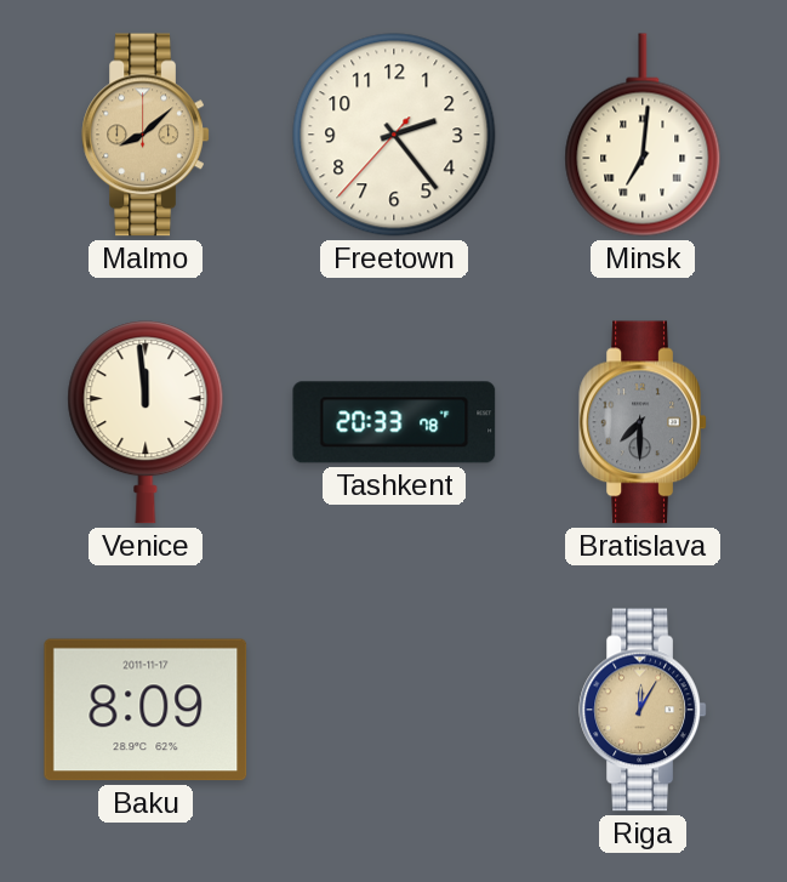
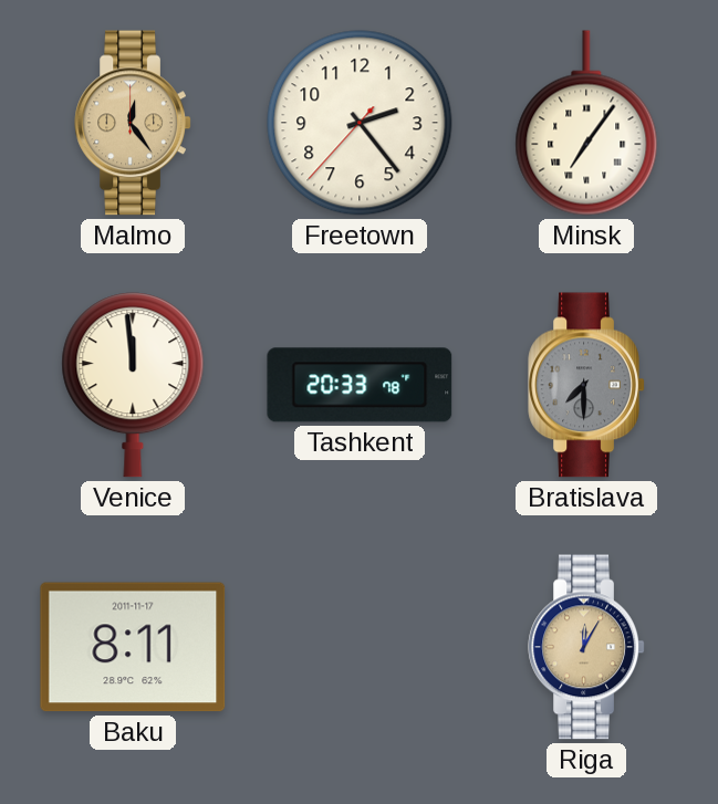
Malmo: 8:08 -> 12:24 (133, 123)
Minsk: 7:01 -> 7:06 (586, 123)
Baku: 8:09 -> 8:11 (133, 647)
